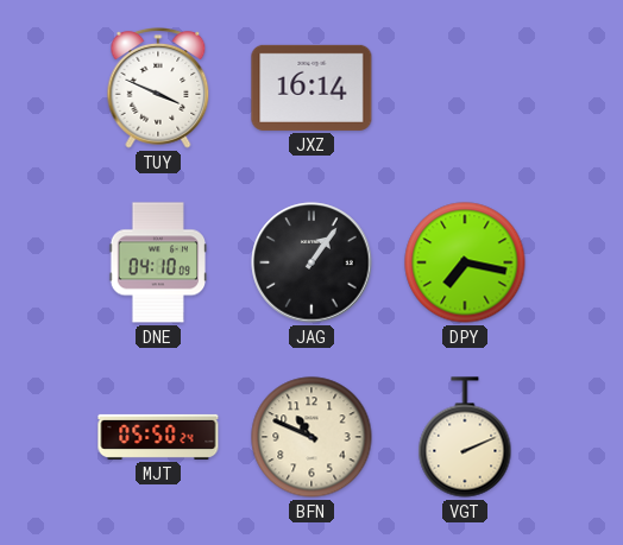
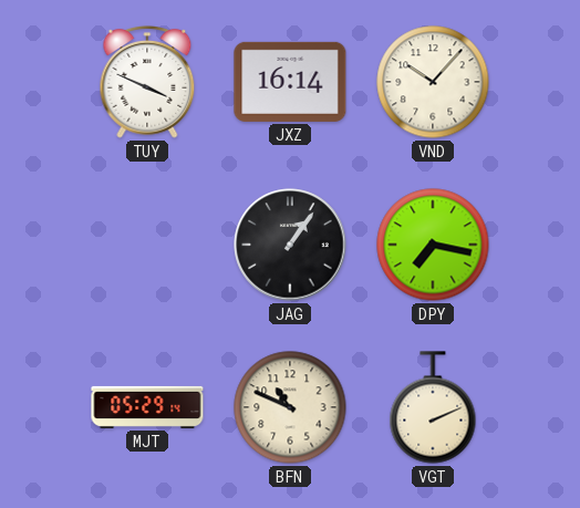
VND: none -> 10:07 (433, 82)
DNE: 04:10 -> none (157, 262)
MJT: 05:50 -> 05:29 (147, 407)
